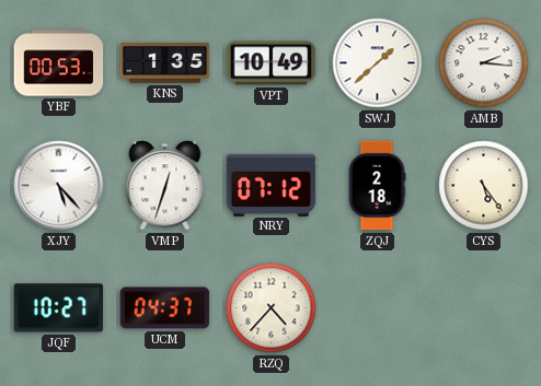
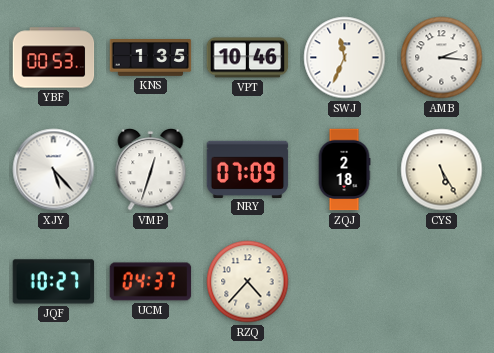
VPT: 10:49 -> 10:46 (248, 58)
SWJ: 1:38 -> 11:34 (345, 58)
NRY: 07:12 -> 07:09 (248, 169)
CYS: 5:24 -> 5:25 (442, 170)
